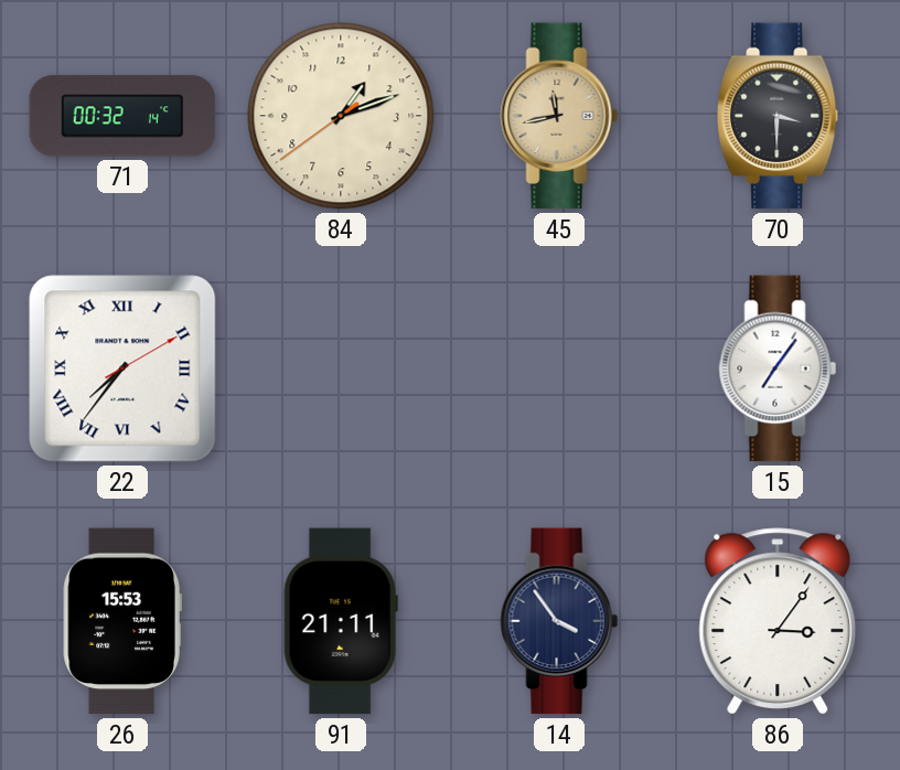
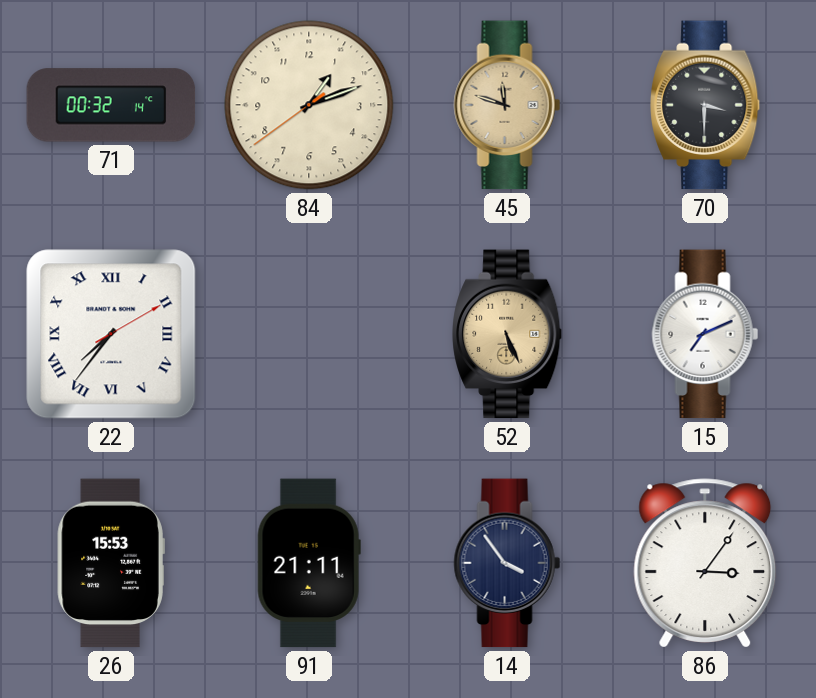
45: 11:43 -> 11:48 (507, 105)
52: none -> 5:26 (508, 334)
15: 7:06 -> 7:11 (705, 334)
